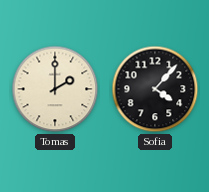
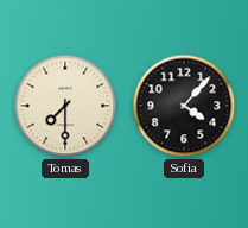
Tomas: 2:00 -> 7:30 (65, 106)
